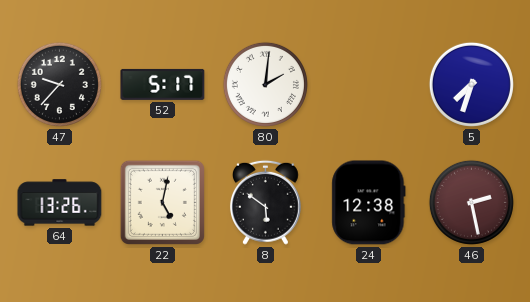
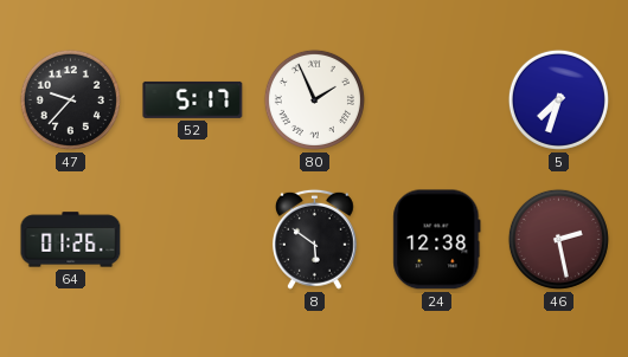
80: 2:01 -> 1:56 (314, 99)
64: 13:26 -> 01:26 (71, 240)
22: 5:02 -> none (162, 202)
